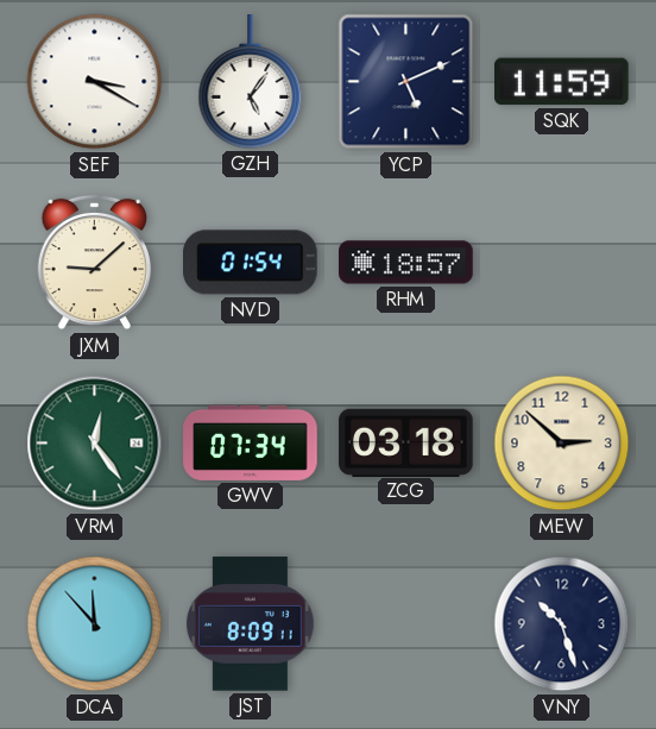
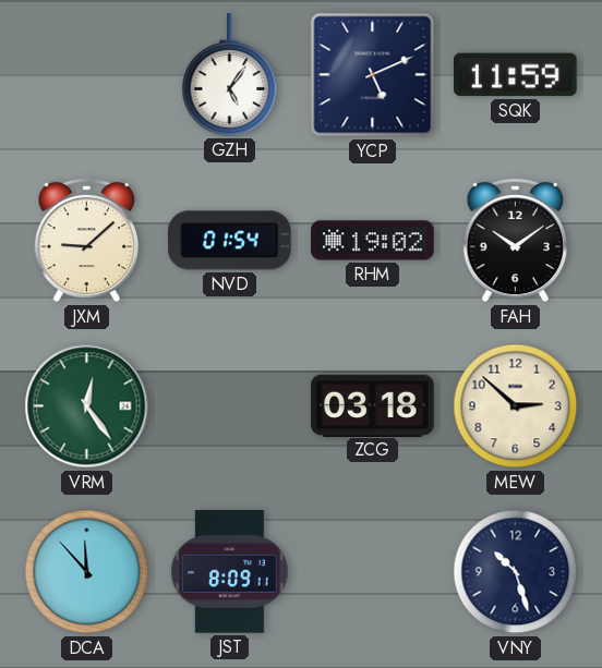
SEF: 3:20 -> none (95, 82)
RHM: 18:57 -> 19:02 (373, 241)
FAH: none -> 10:09 (516, 241)
GWV: 07:34 -> none (251, 442)
